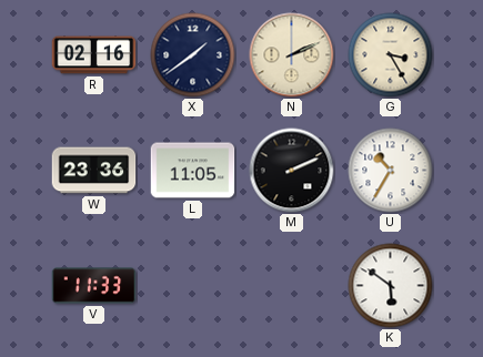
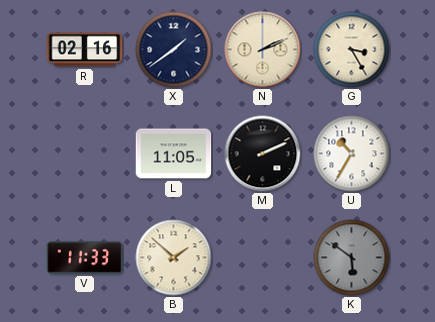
W: 23:36 -> none (94, 171)
B: none -> 1:52 (174, 258)
K dial: white -> grey (352, 258)
